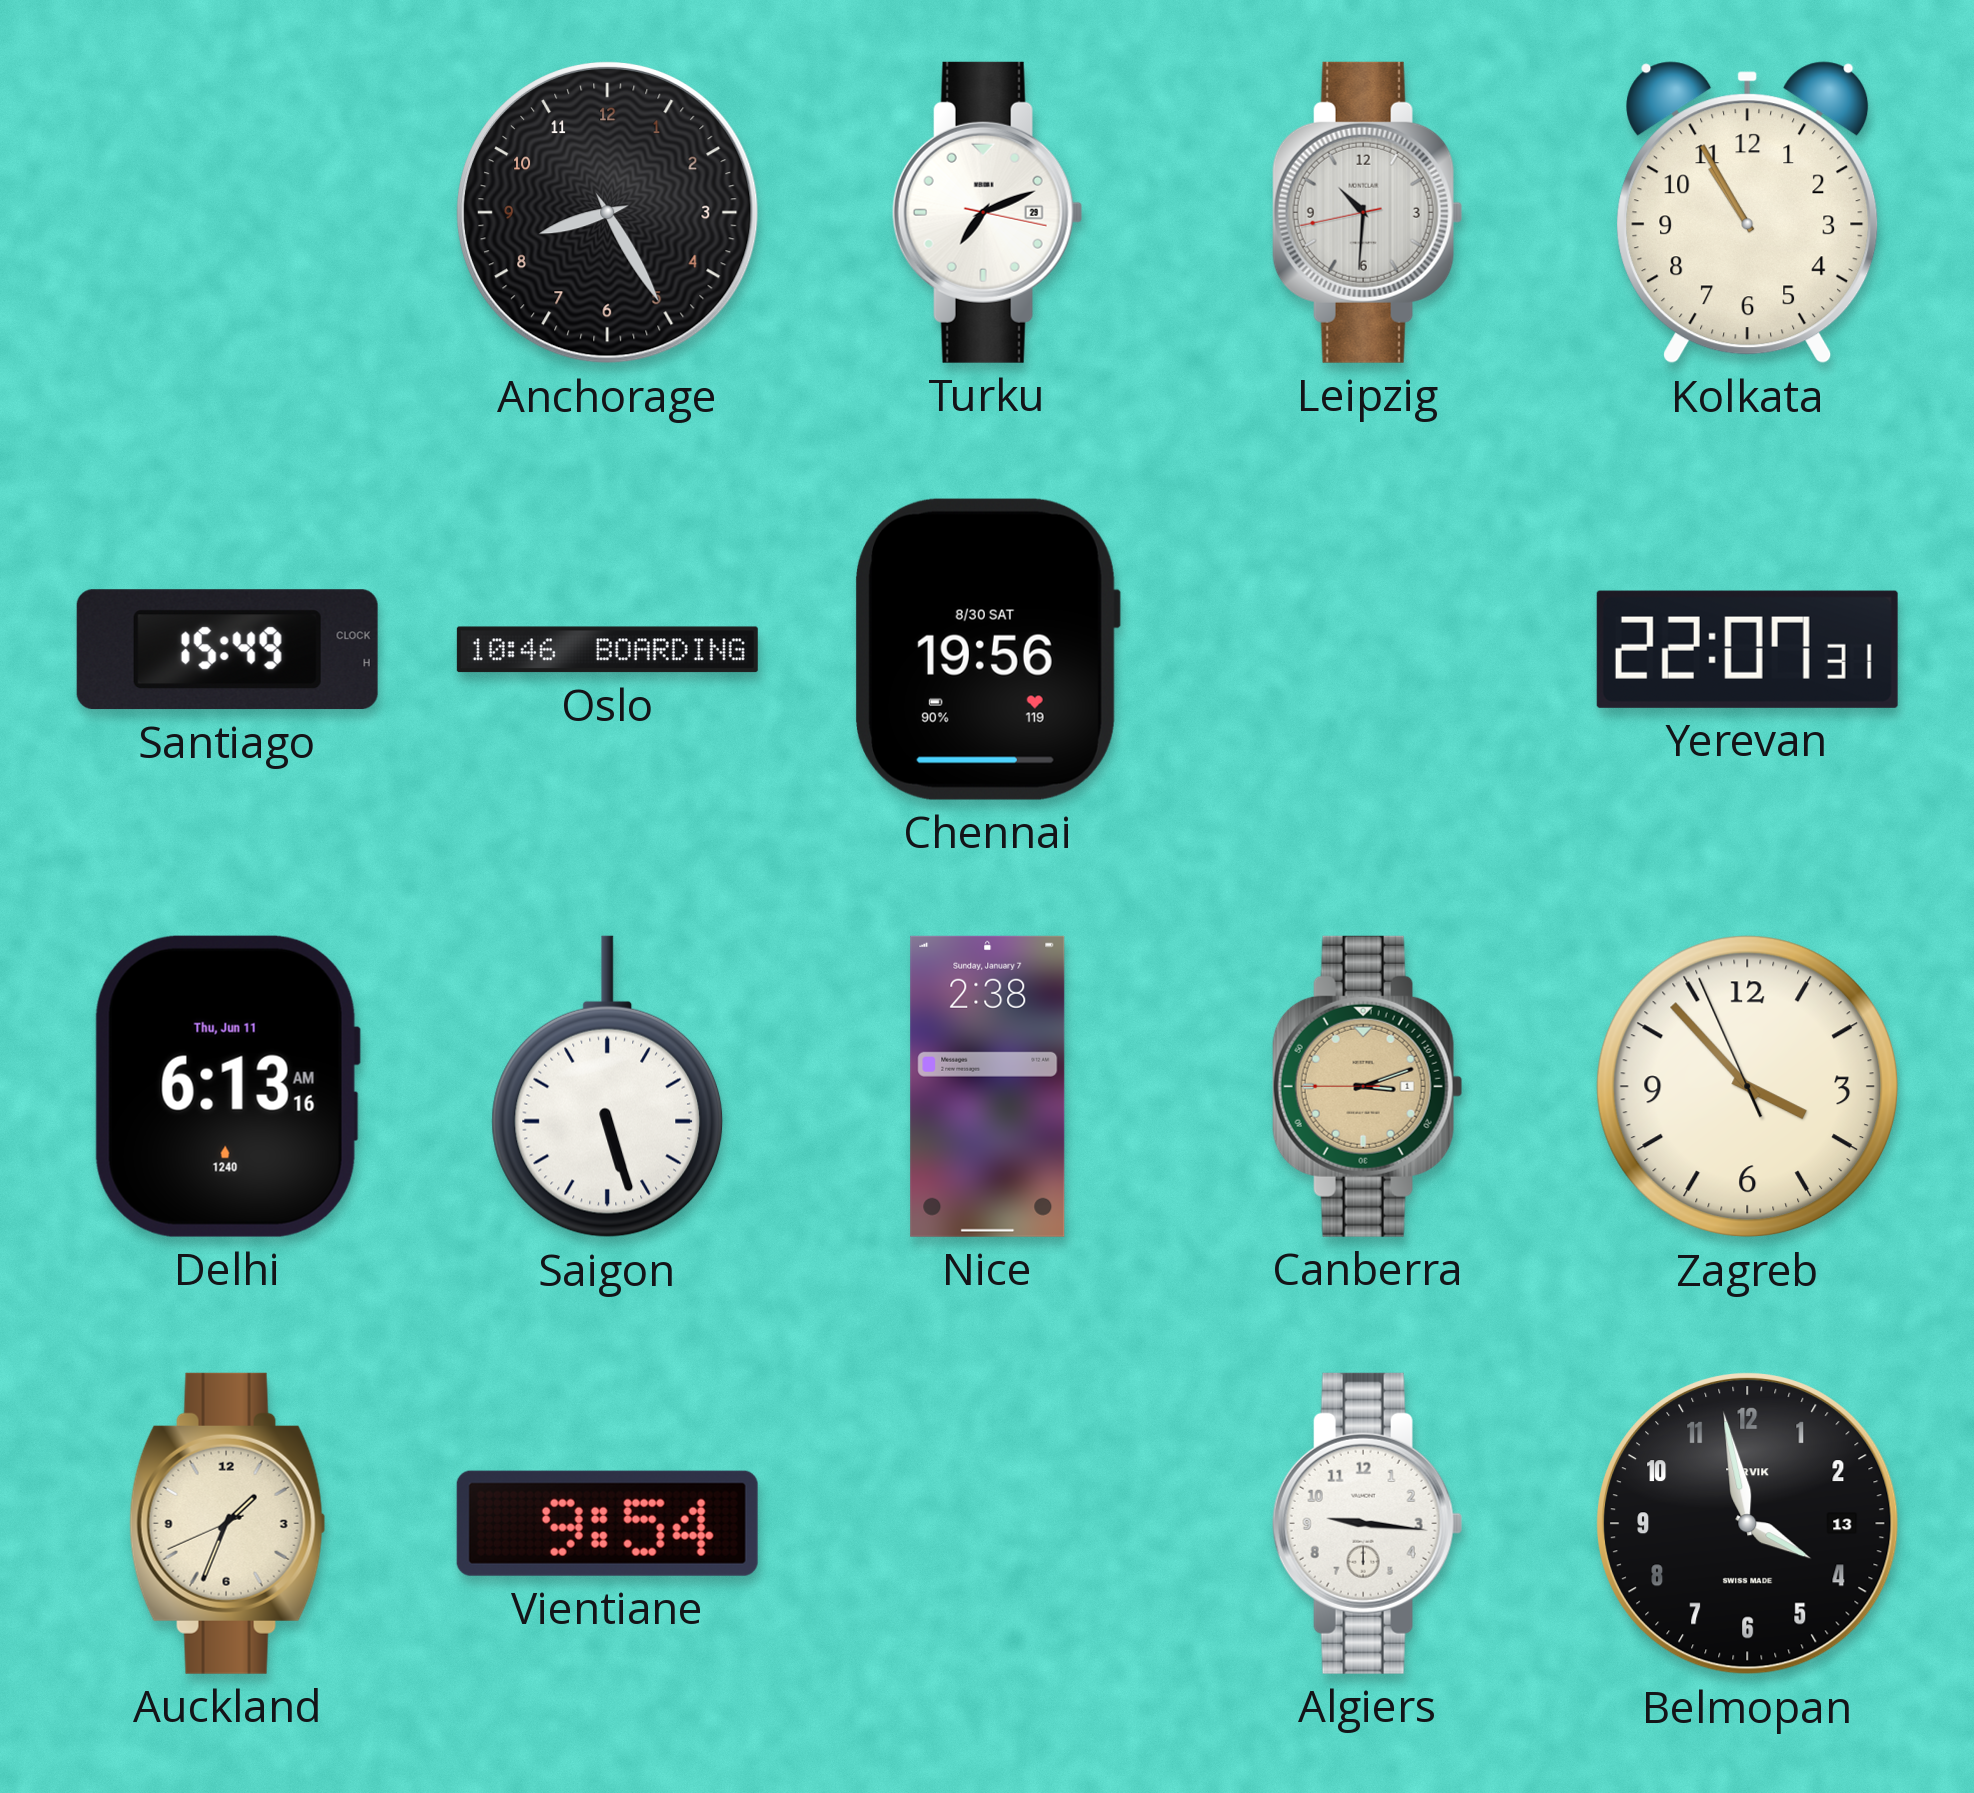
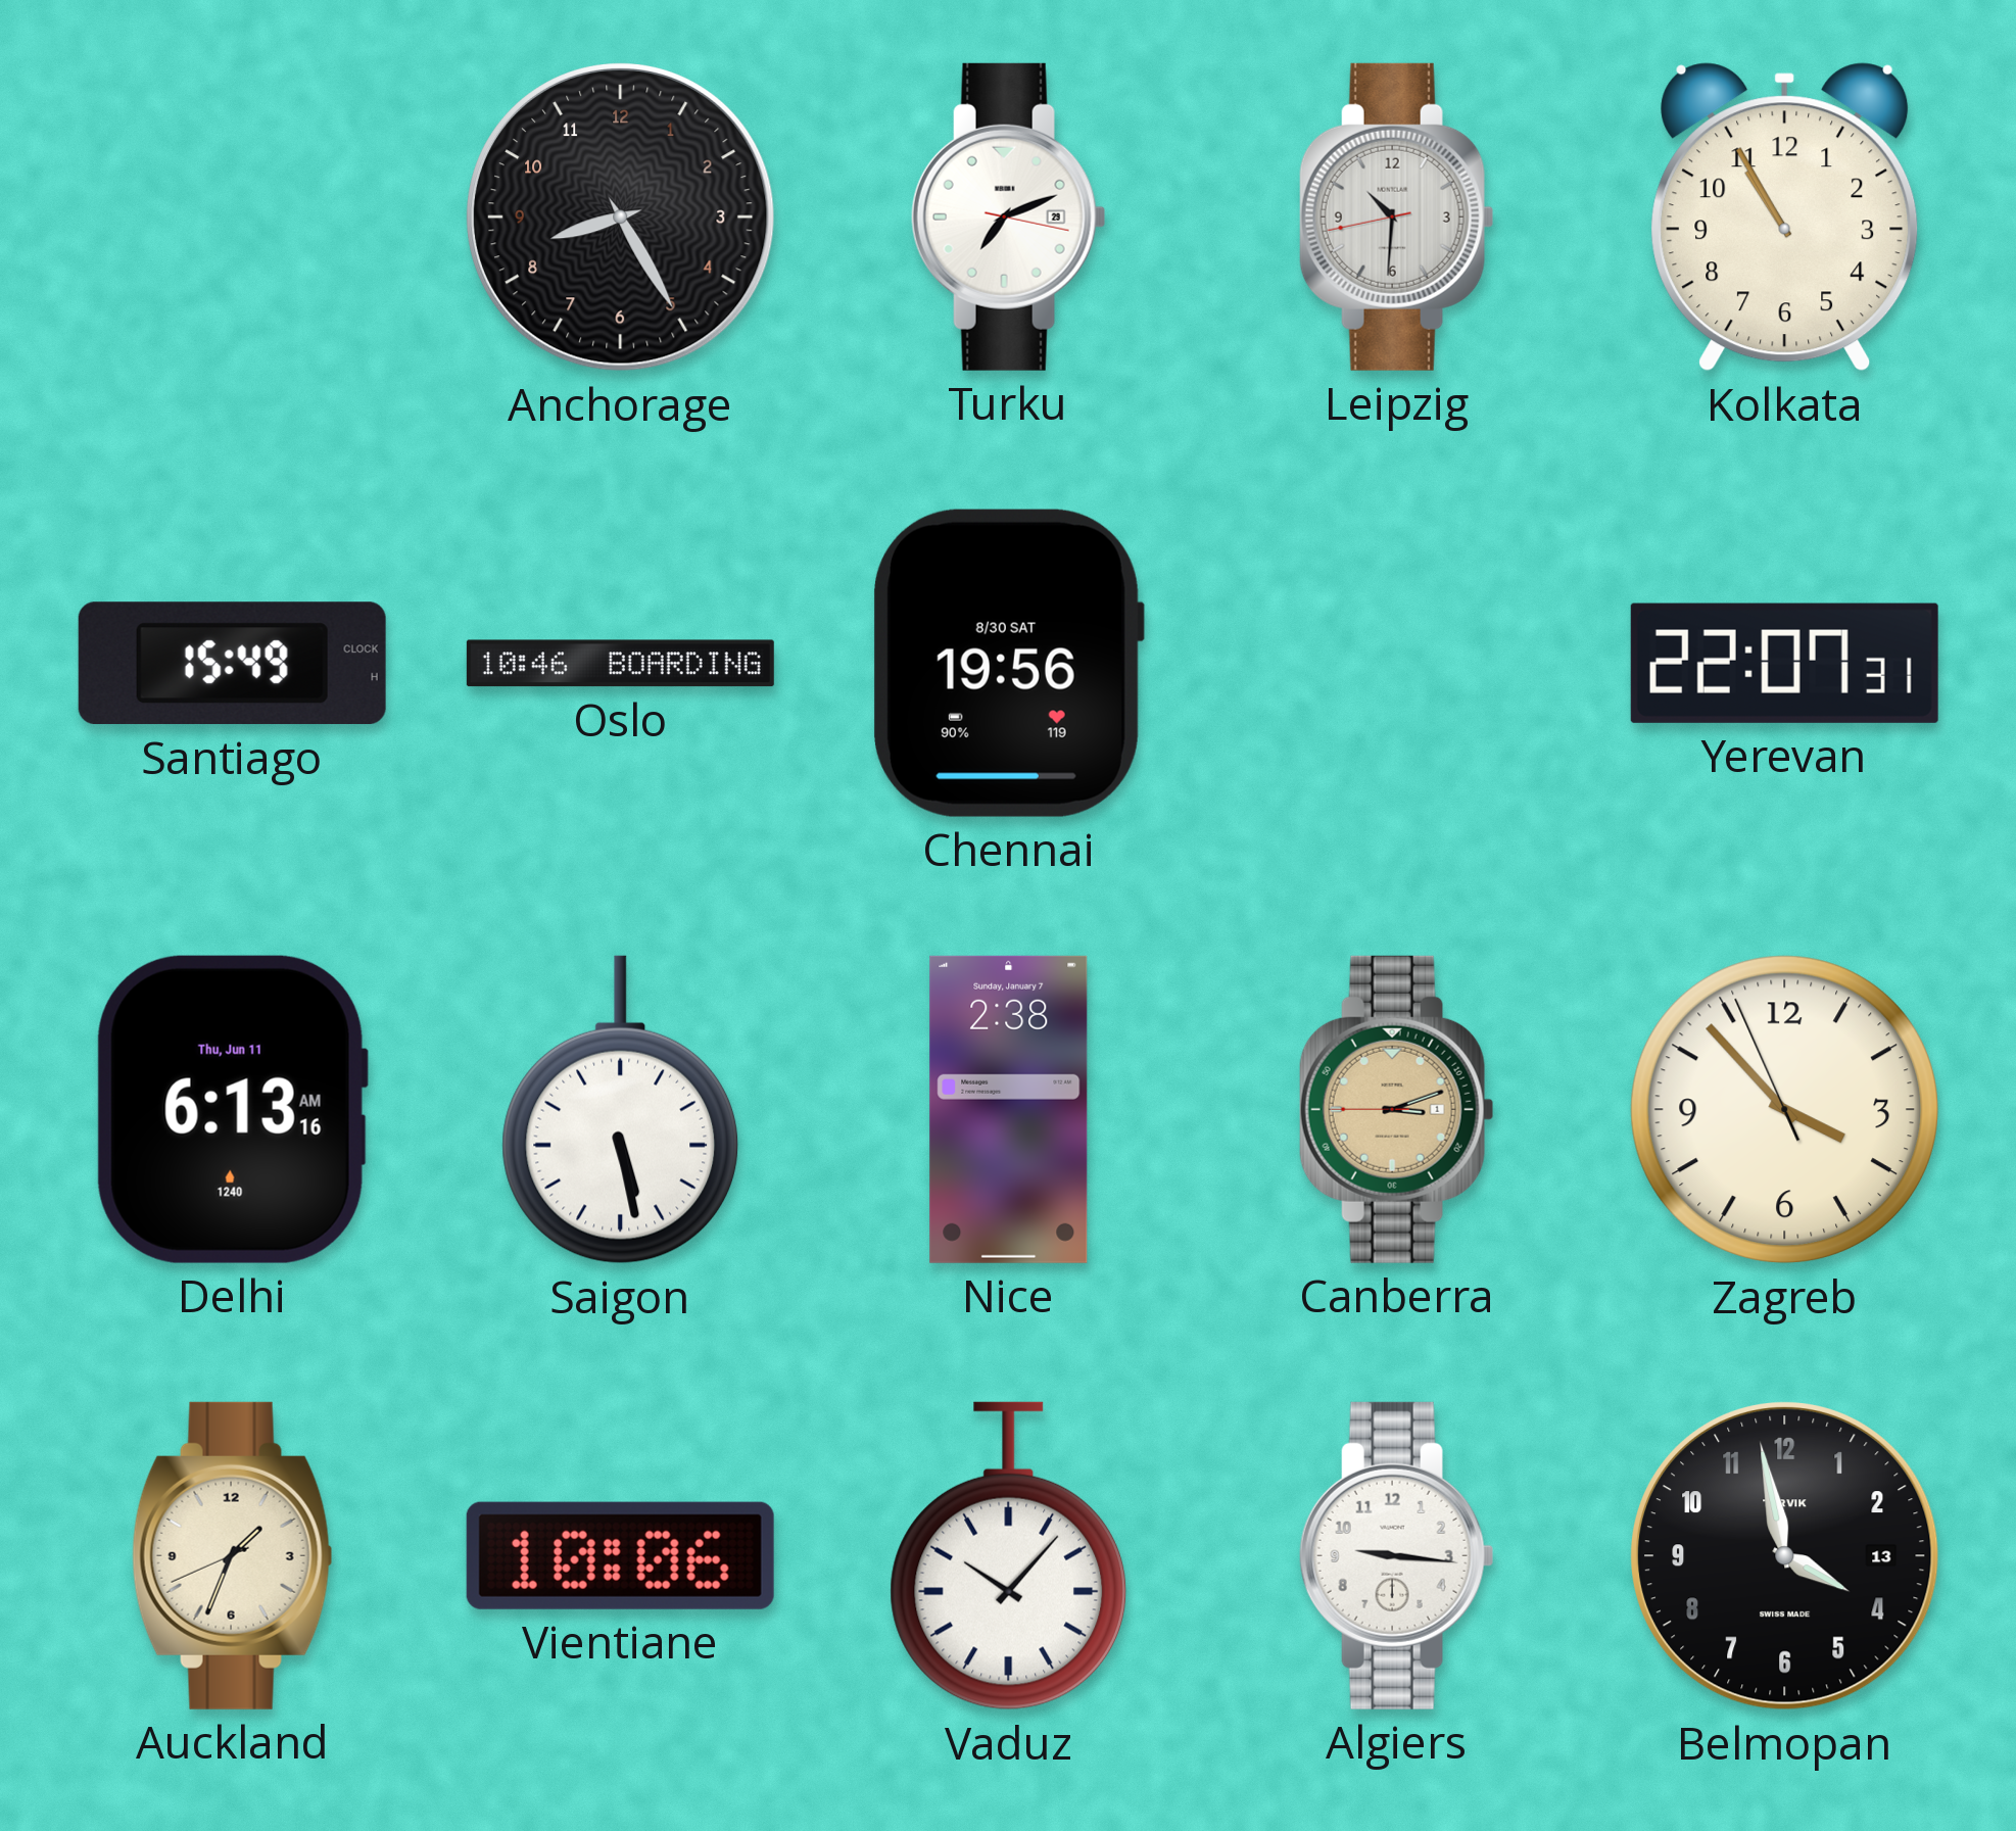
Saigon: 5:27 -> 5:28 (621, 1110)
Vientiane: 9:54 -> 10:06 (620, 1555)
Vaduz: none -> 10:07 (1009, 1556)
